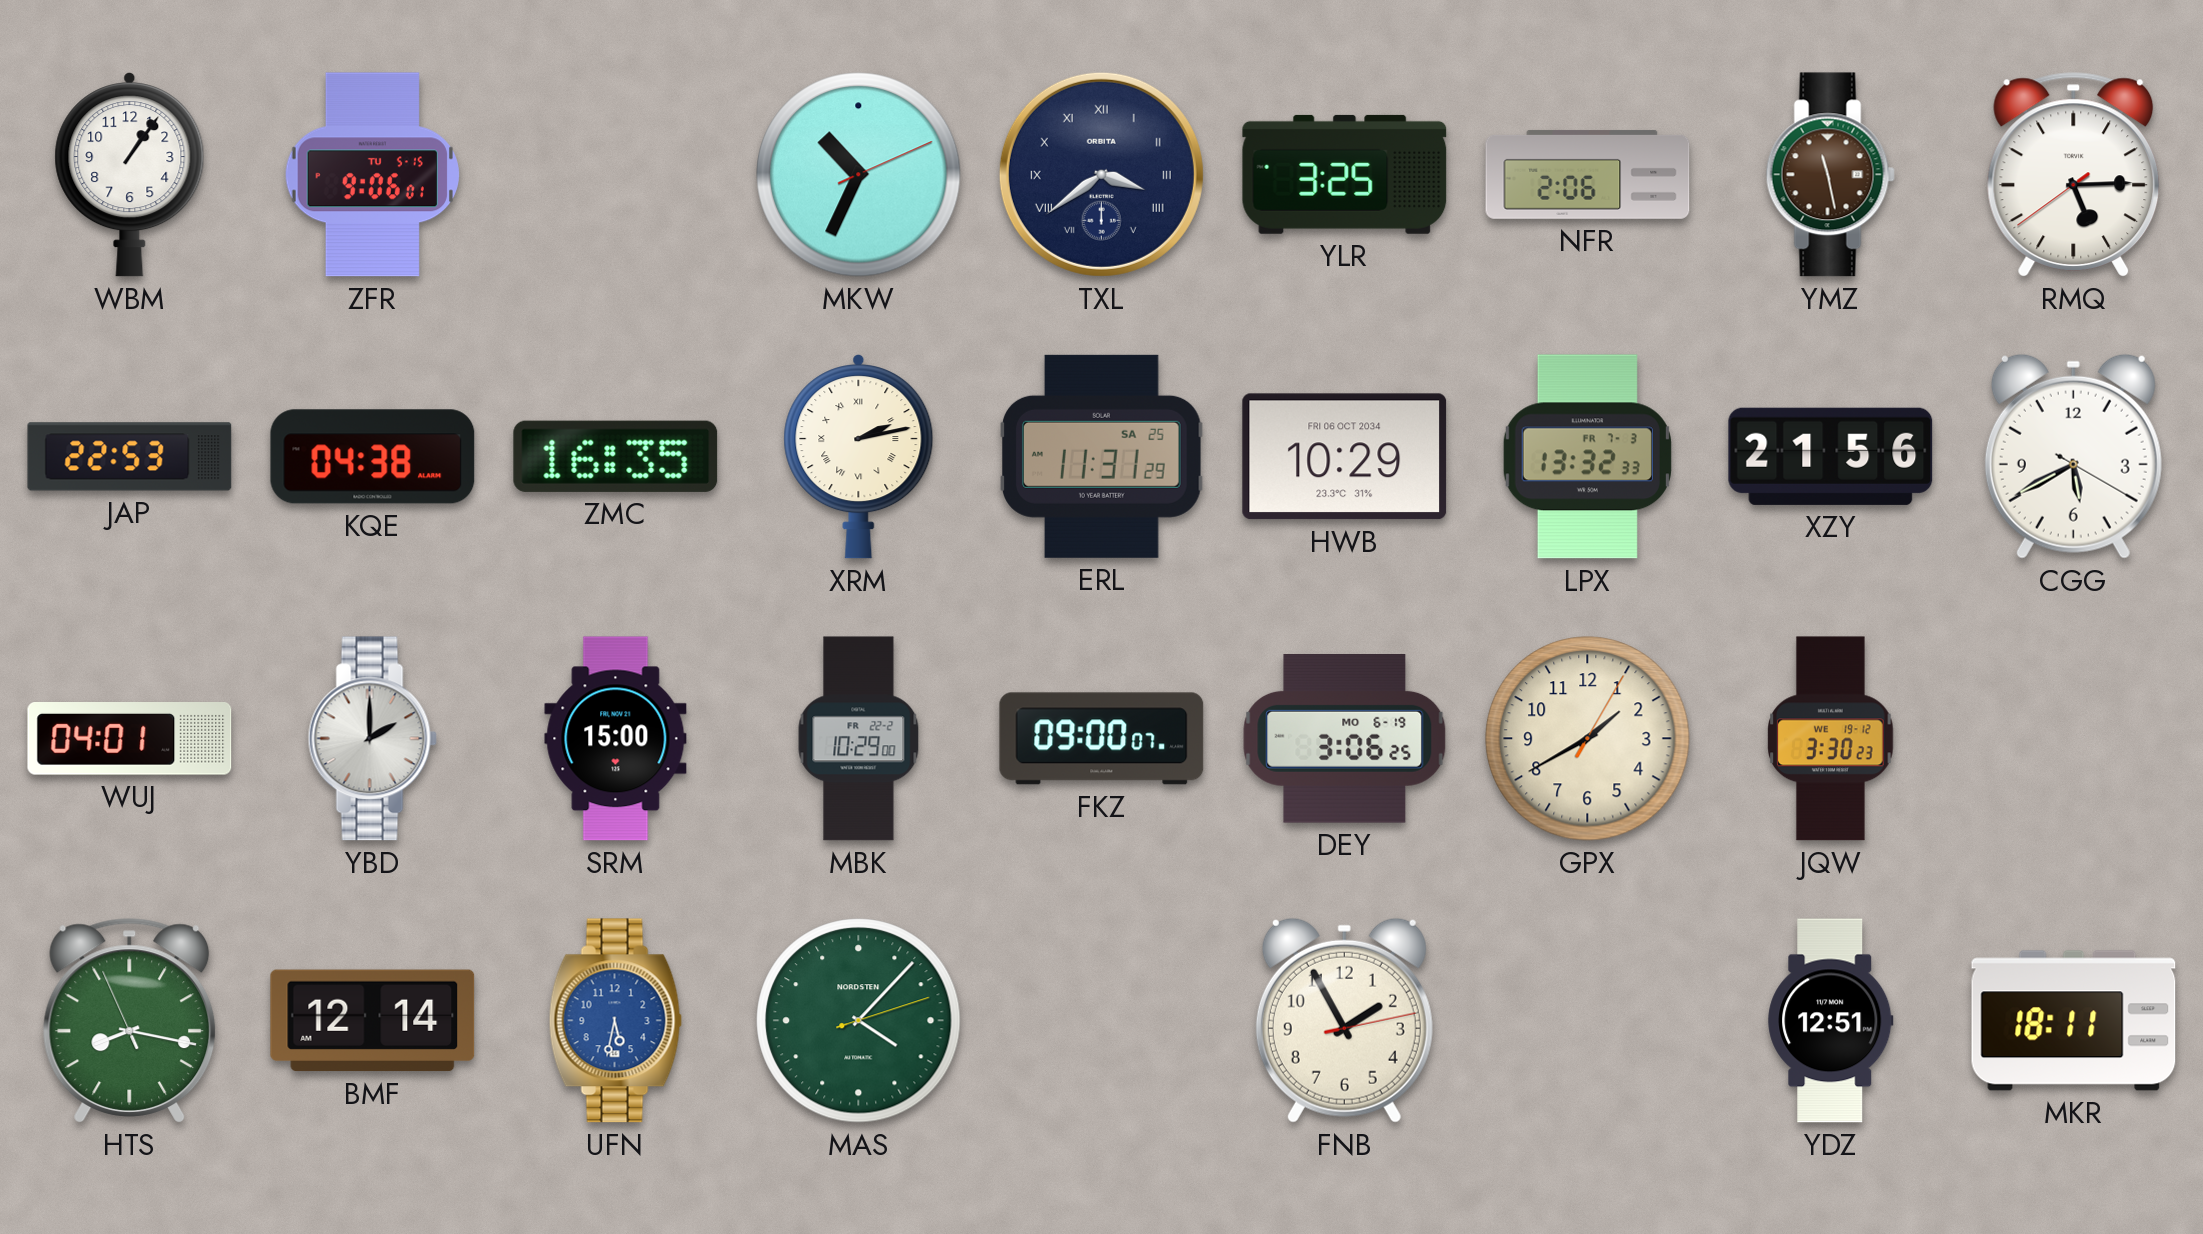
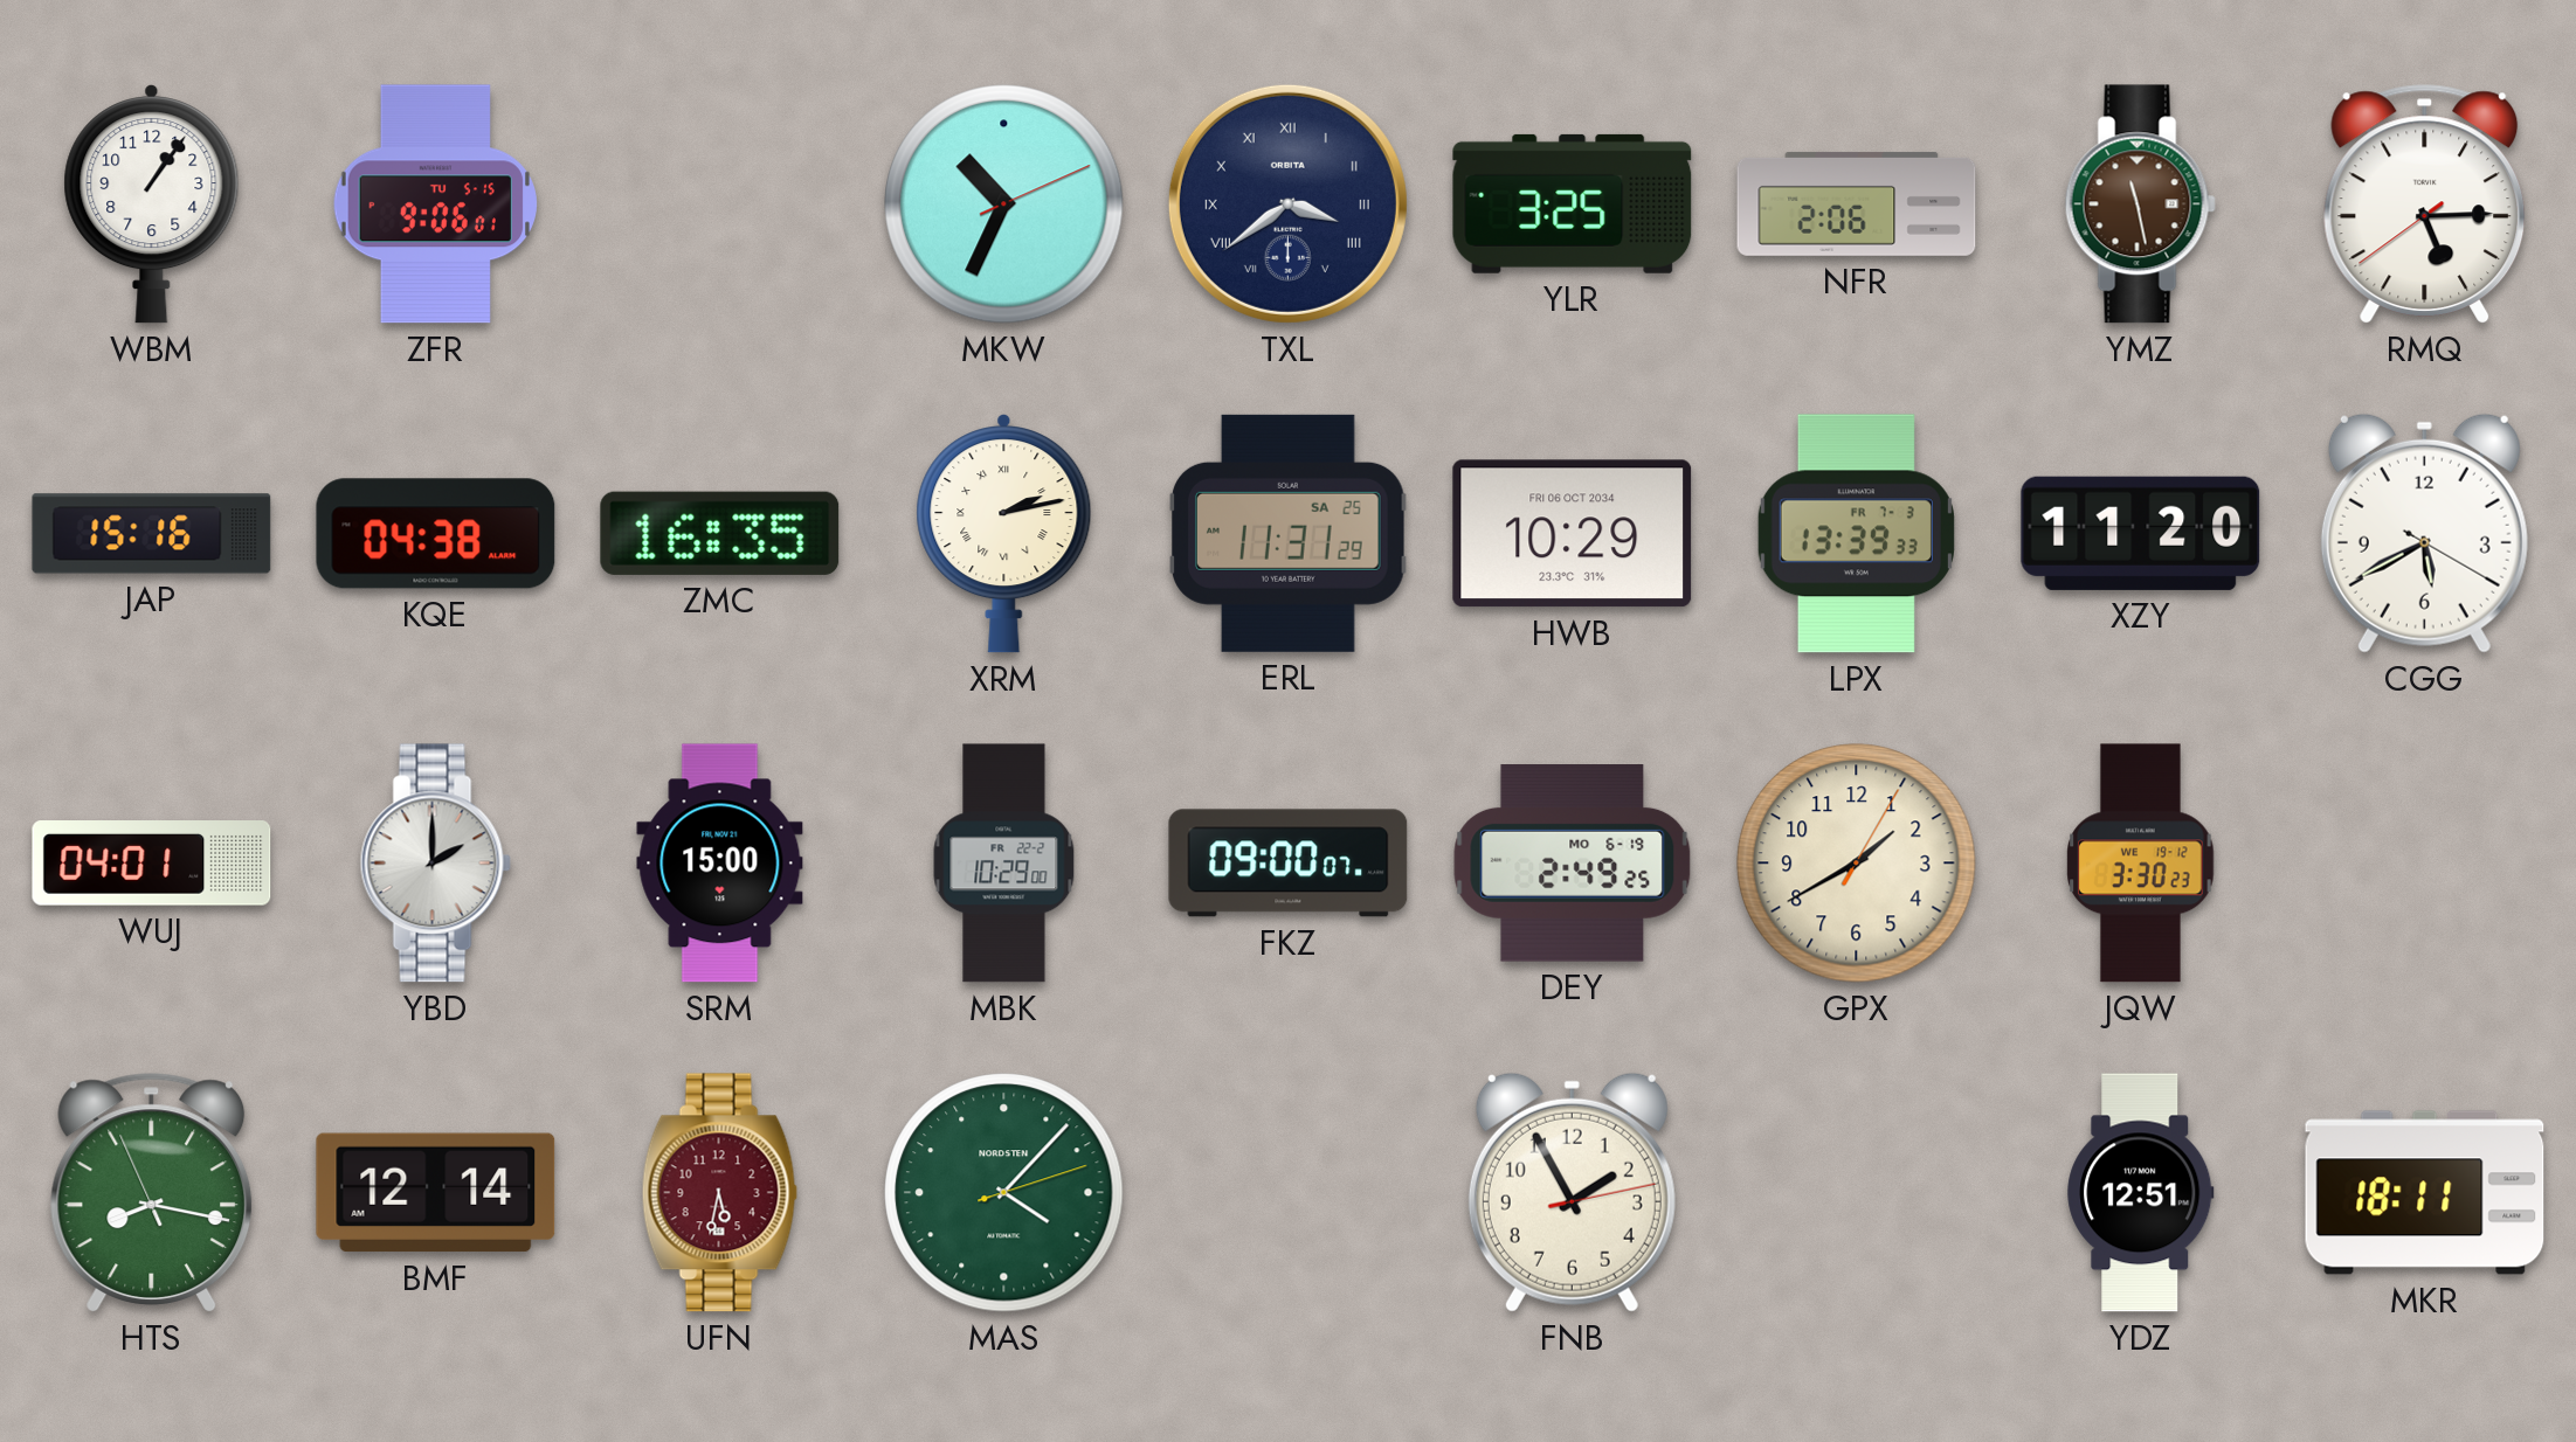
JAP: 22:53 -> 15:16 (152, 534)
LPX: 13:32 -> 13:39 (1856, 534)
XZY: 21:56 -> 11:20 (2141, 533)
DEY: 3:06 -> 2:49 (1573, 864)
UFN dial: blue -> burgundy (719, 1193)
